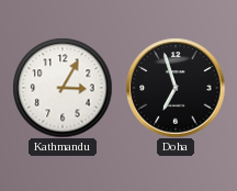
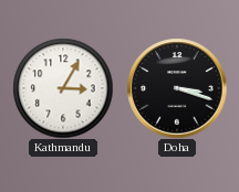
Doha: 6:57 -> 3:18 (177, 88)
